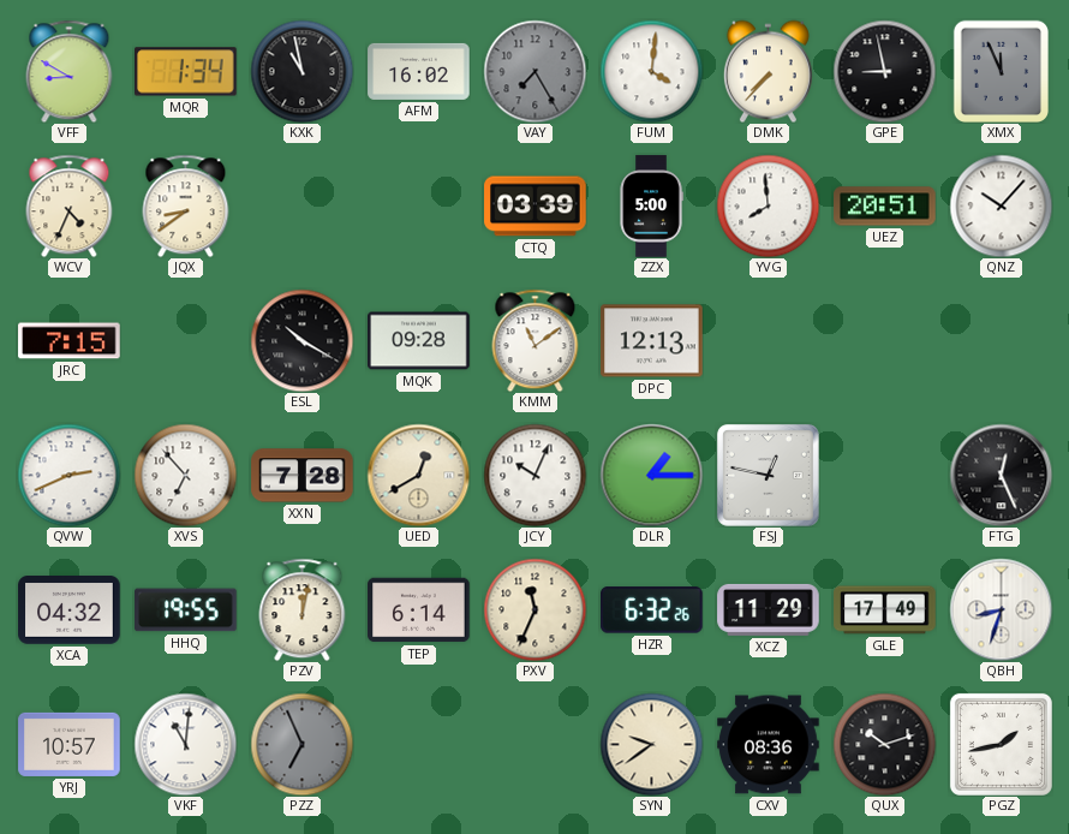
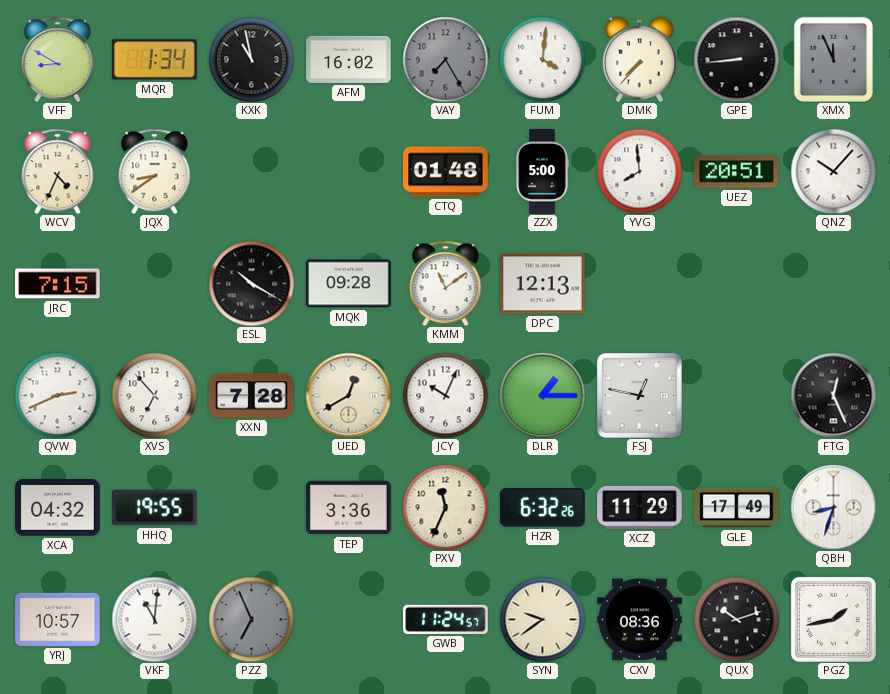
GPE: 8:58 -> 8:44 (736, 59)
CTQ: 03:39 -> 01:48 (446, 172)
PZV: 12:02 -> none (303, 609)
TEP: 6:14 -> 3:36 (349, 508)
GWB: none -> 11:24 (446, 619)
